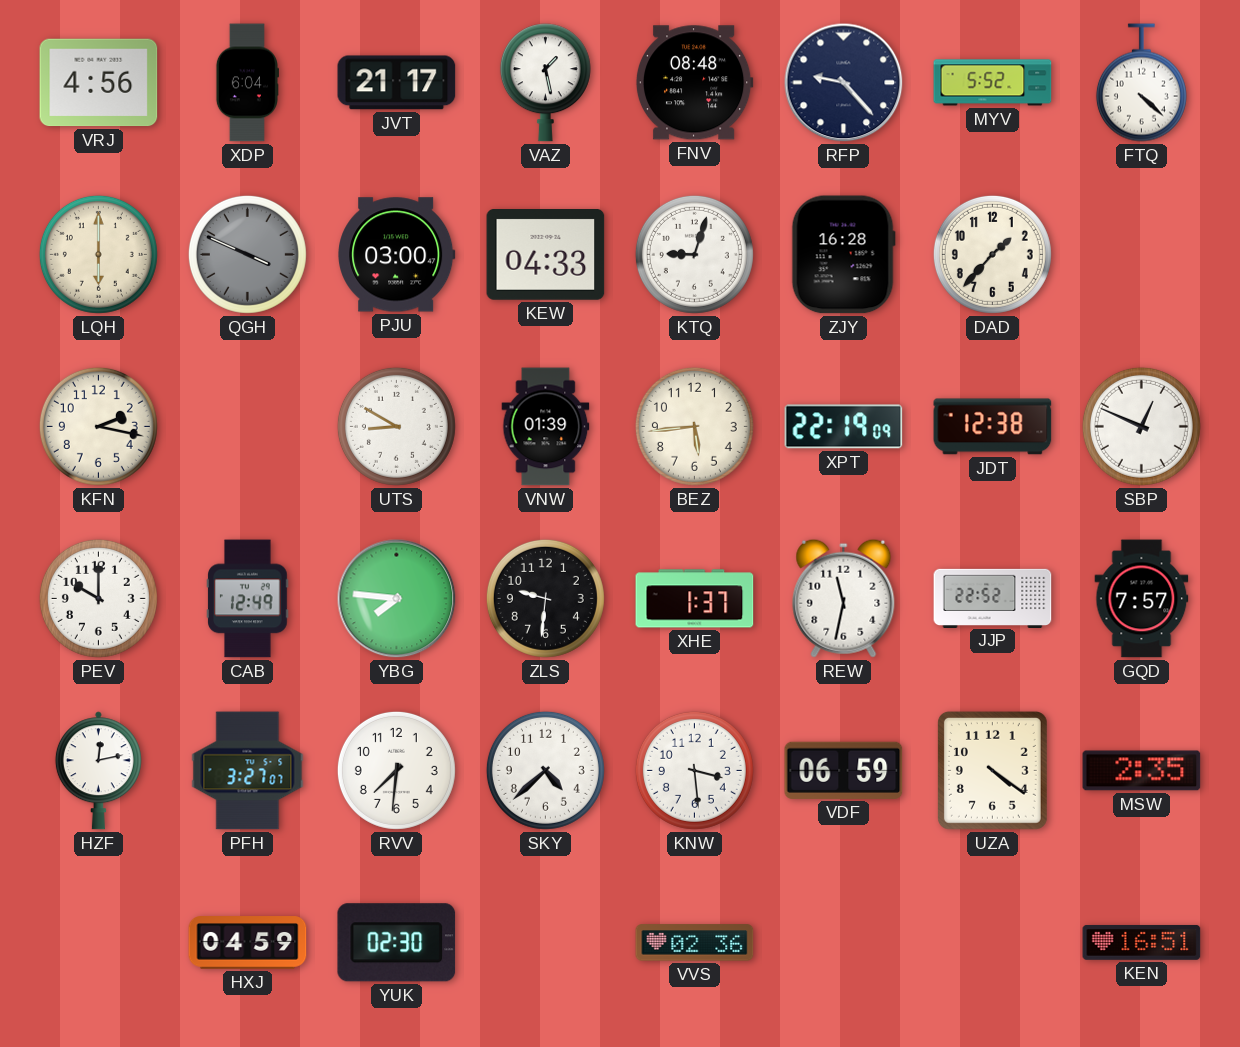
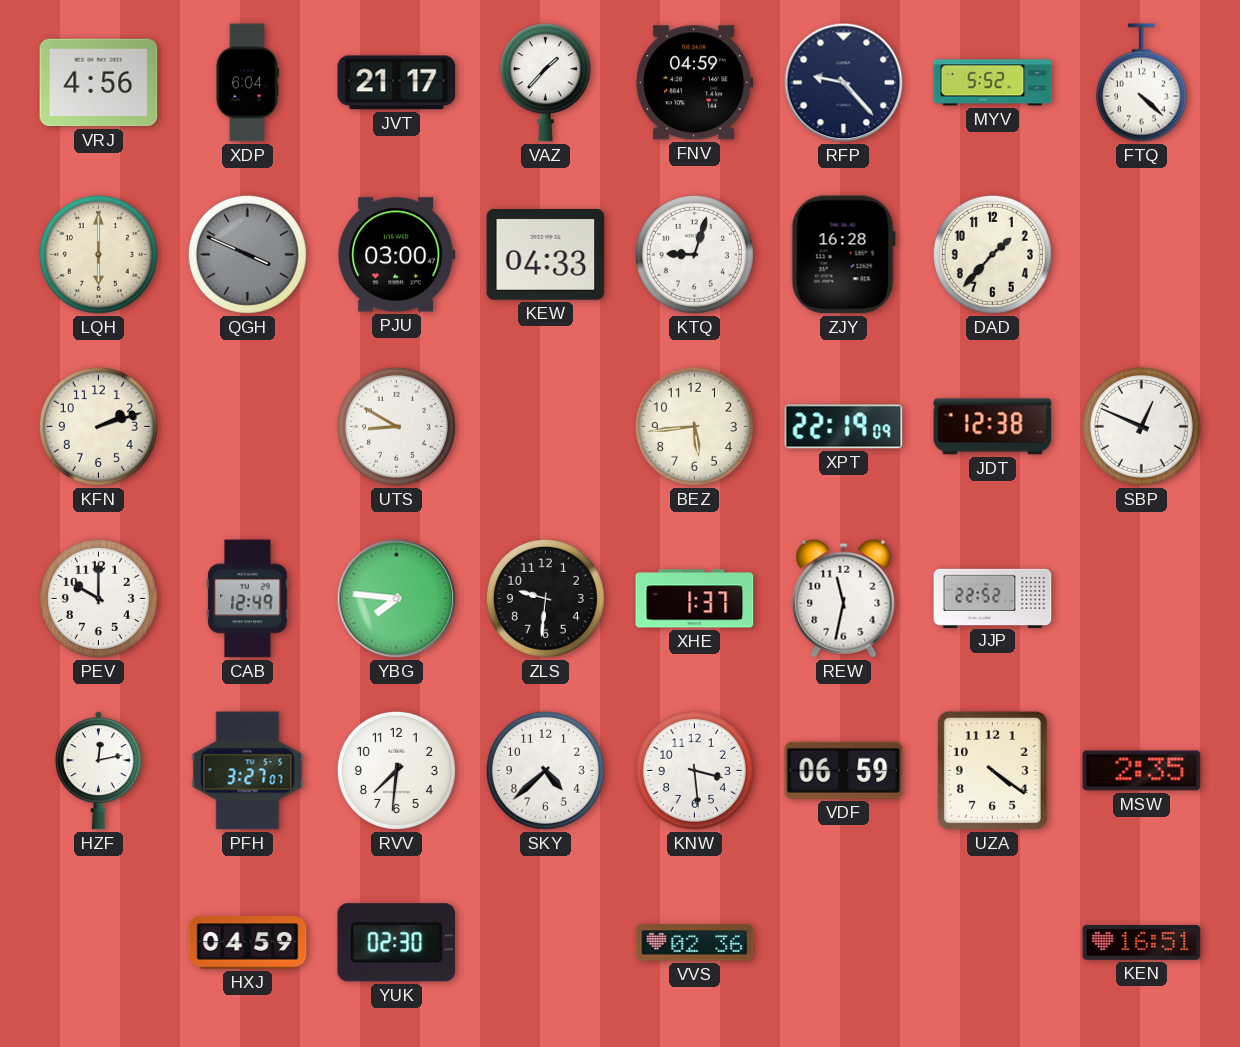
VAZ: 1:28 -> 1:37 (545, 83)
FNV: 08:48 -> 04:59 (694, 83)
KFN: 2:17 -> 2:12 (98, 426)
VNW: 01:39 -> none (546, 427)
GQD: 7:57 -> none (1142, 599)
